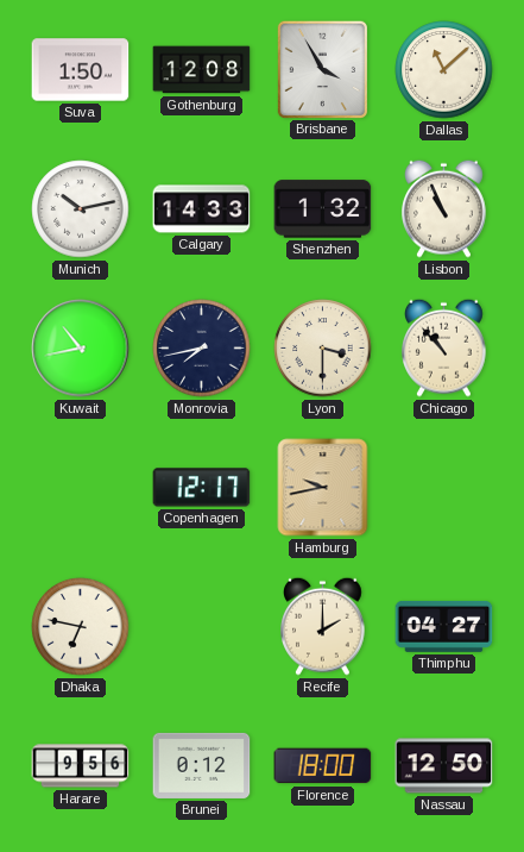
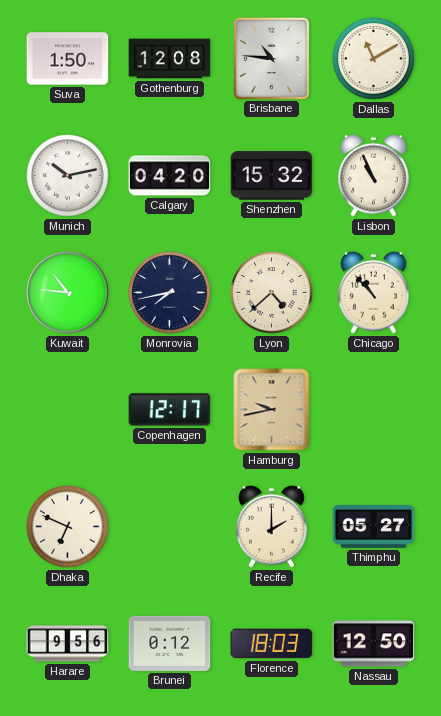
Brisbane: 3:55 -> 10:46 (271, 58)
Dallas: 11:08 -> 11:10 (374, 59)
Calgary: 14:33 -> 04:20 (170, 176)
Shenzhen: 1:32 -> 15:32 (272, 176)
Kuwait: 10:43 -> 10:46 (68, 293)
Lyon: 3:30 -> 4:38 (272, 293)
Dhaka: 6:47 -> 6:49 (68, 527)
Thimphu: 04:27 -> 05:27 (374, 526)
Florence: 18:00 -> 18:03 (272, 644)
